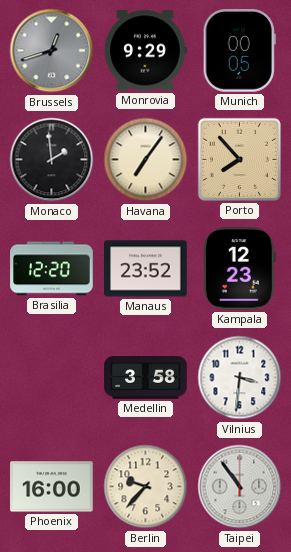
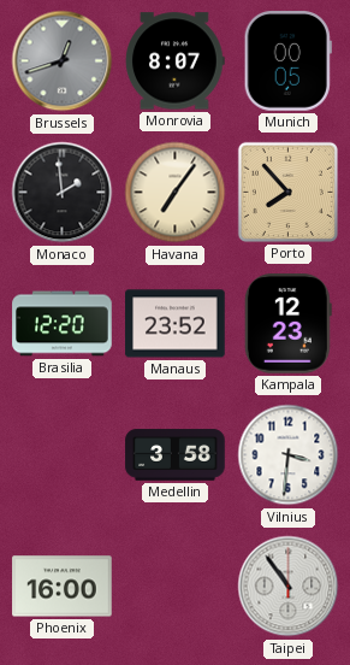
Monrovia: 9:29 -> 8:07 (176, 61)
Berlin: 9:37 -> none (146, 487)
